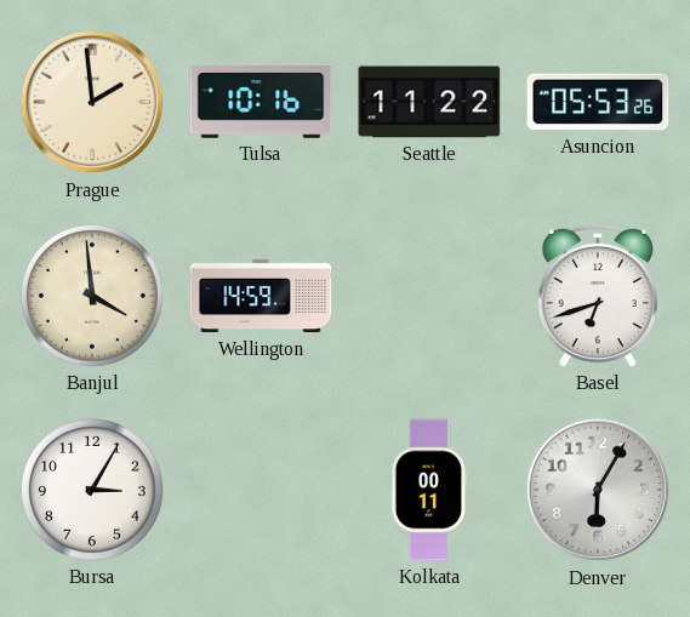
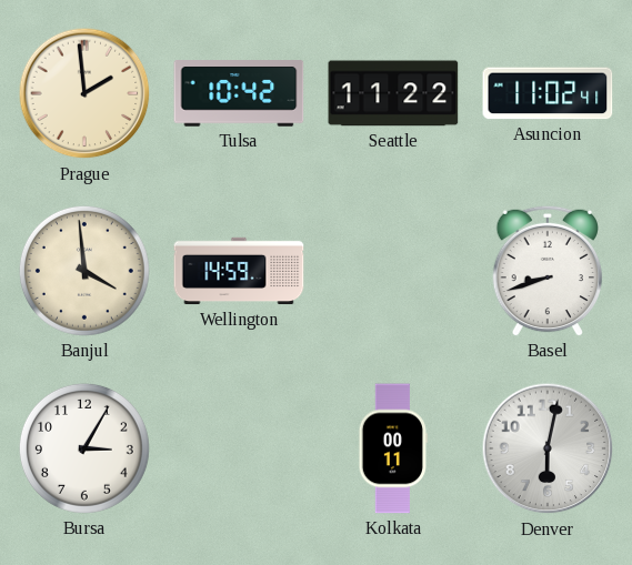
Tulsa: 10:16 -> 10:42 (239, 93)
Asuncion: 05:53 -> 11:02 (548, 93)
Basel: 6:42 -> 8:42 (548, 271)
Denver: 6:05 -> 6:02 (548, 448)
